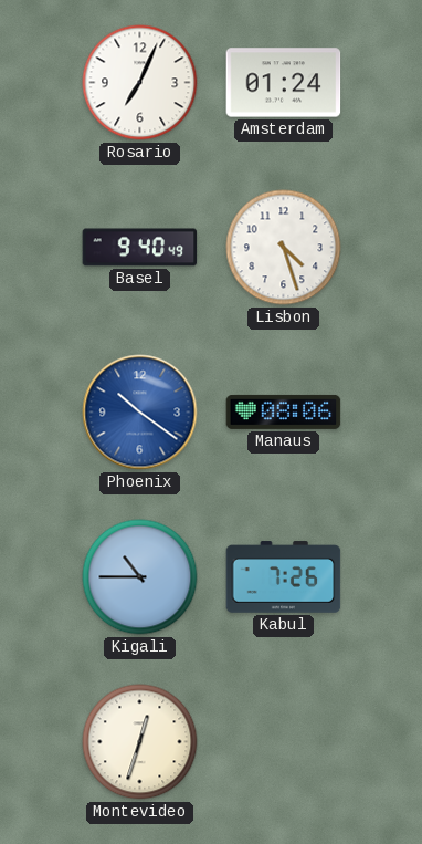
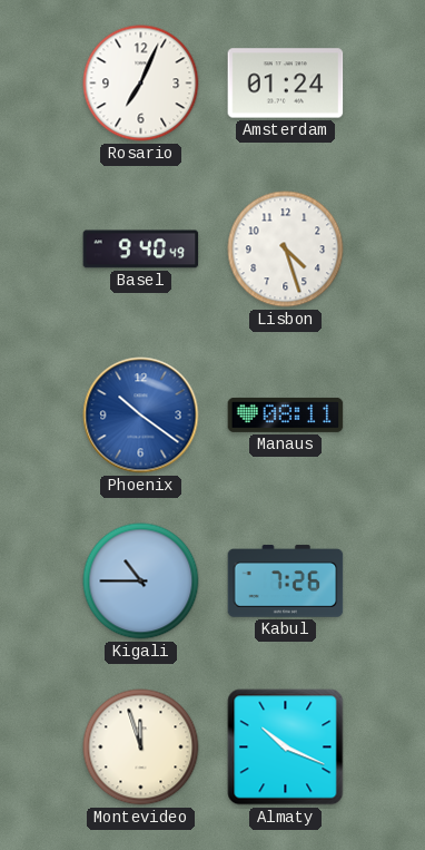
Manaus: 08:06 -> 08:11 (286, 414)
Montevideo: 12:33 -> 11:57 (141, 748)
Almaty: none -> 10:19 (286, 748)
